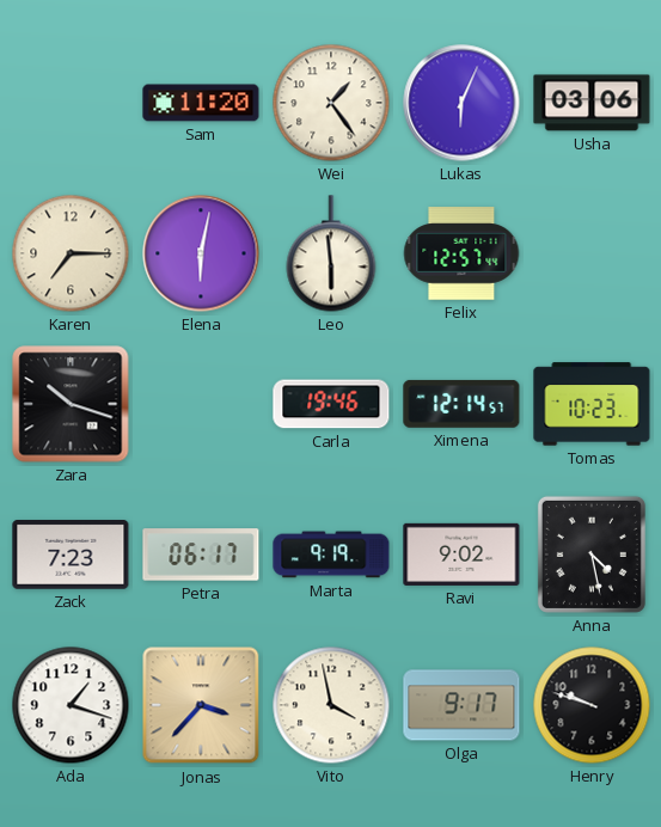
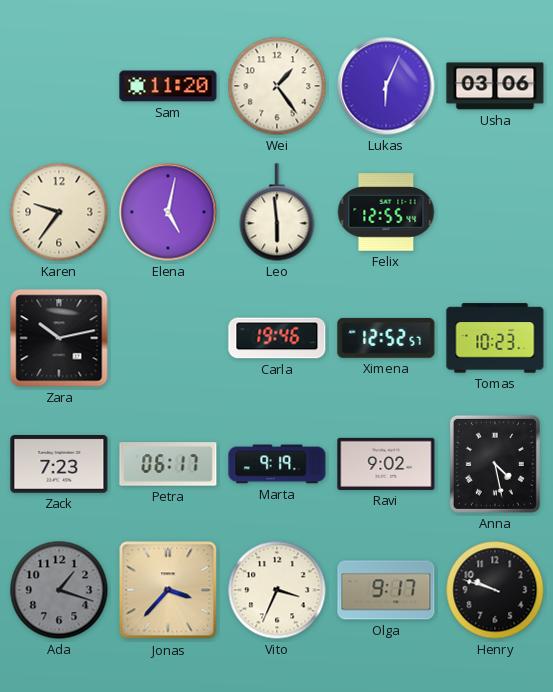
Karen: 7:15 -> 9:36 (59, 212)
Elena: 6:02 -> 5:02 (168, 212)
Felix: 12:57 -> 12:55 (386, 212)
Zara: 10:18 -> 10:13 (59, 338)
Ximena: 12:14 -> 12:52 (386, 338)
Ada dial: white -> grey (59, 590)
Vito: 3:58 -> 3:34 (277, 590)
